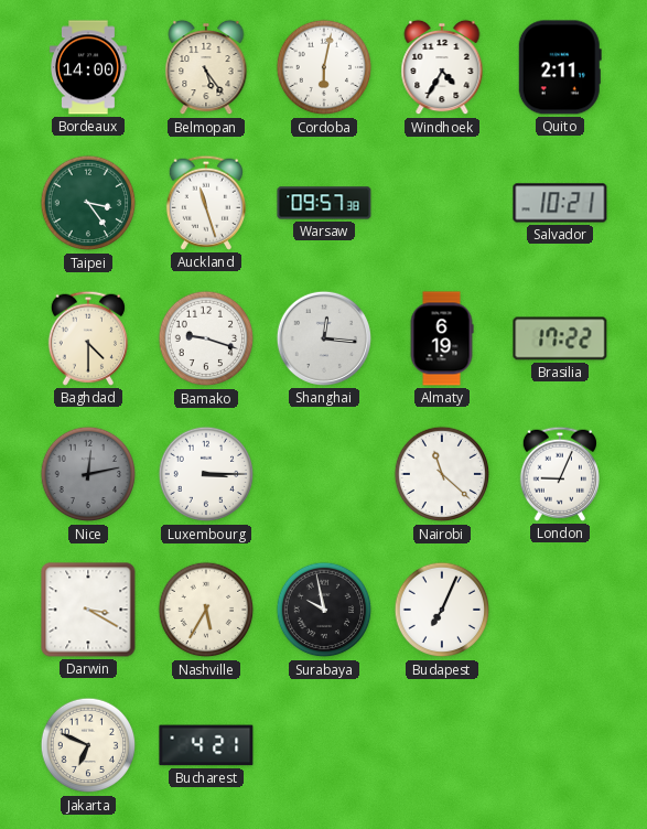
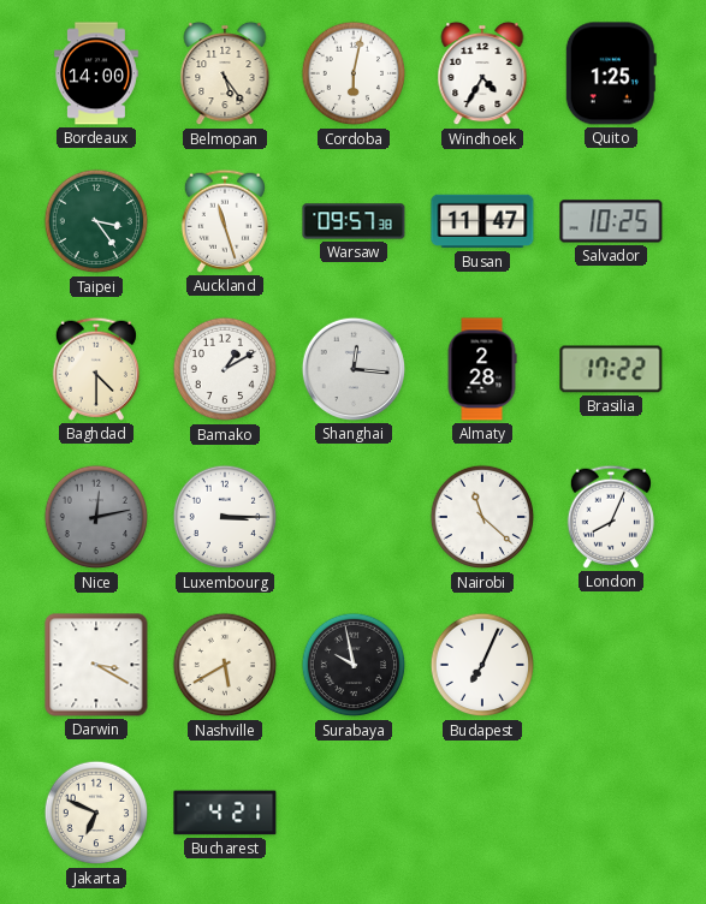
Quito: 2:11 -> 1:25 (611, 73)
Busan: none -> 11:47 (482, 221)
Salvador: 10:21 -> 10:25 (611, 221)
Bamako: 9:18 -> 1:10 (225, 369)
Almaty: 6:19 -> 2:28 (482, 369)
London: 9:04 -> 8:04 (611, 517)
Nashville: 5:35 -> 5:40 (225, 665)
